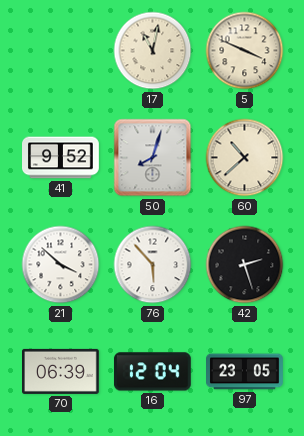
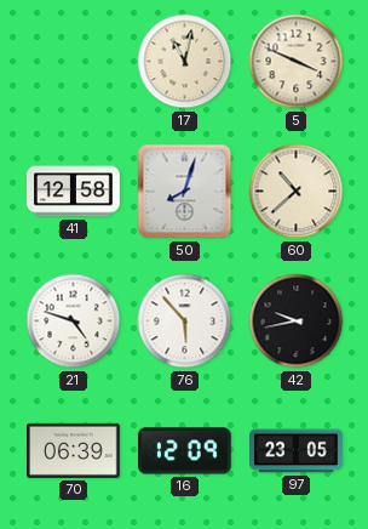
41: 9:52 -> 12:58 (74, 192)
21: 3:52 -> 4:48 (74, 322)
42: 2:27 -> 9:43 (297, 322)
16: 12:04 -> 12:09 (184, 451)
